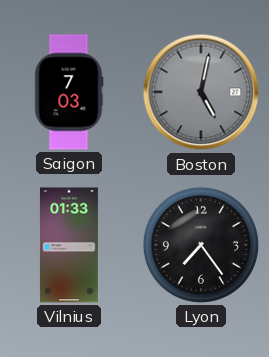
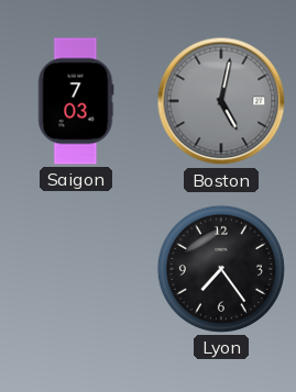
Vilnius: 01:33 -> none (69, 245)
